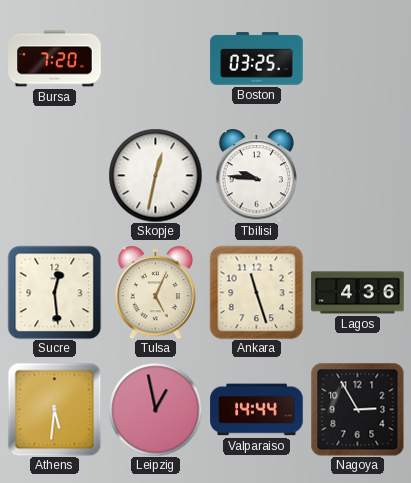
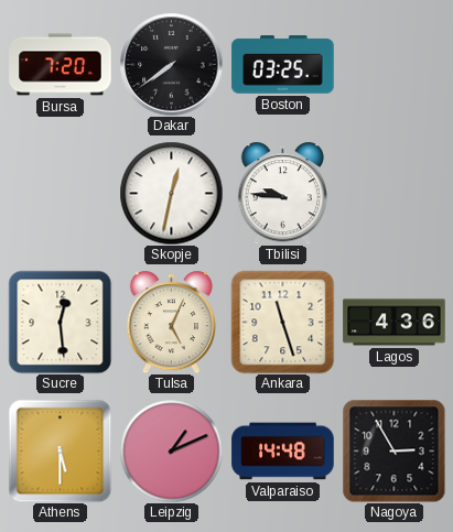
Dakar: none -> 7:39 (171, 64)
Athens: 5:31 -> 5:30 (60, 450)
Leipzig: 12:58 -> 1:11 (171, 450)
Valparaiso: 14:44 -> 14:48 (283, 452)
